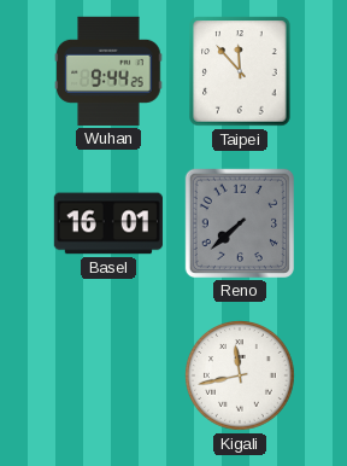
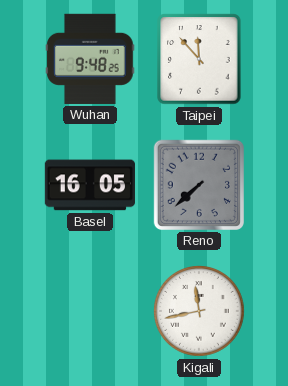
Wuhan: 9:44 -> 9:48 (90, 59)
Basel: 16:01 -> 16:05 (90, 185)
